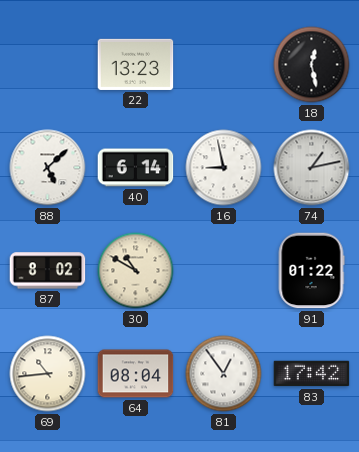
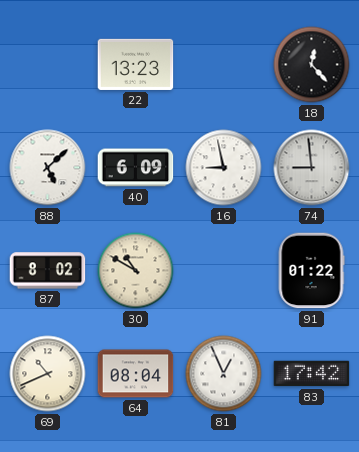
18: 12:28 -> 12:23 (312, 65)
40: 6:14 -> 6:09 (136, 168)
74: 1:13 -> 8:59 (312, 168)
69: 10:44 -> 10:41 (48, 374)
81: 12:54 -> 12:56 (224, 374)
